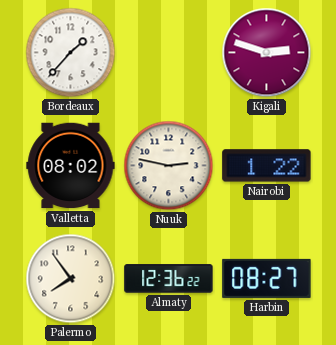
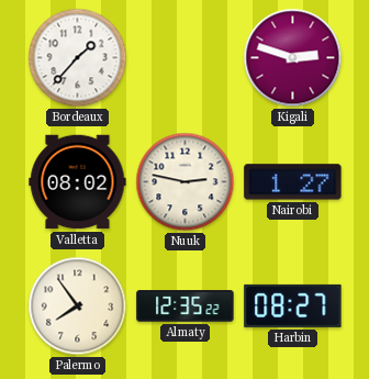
Nairobi: 1:22 -> 1:27 (293, 182)
Almaty: 12:36 -> 12:35 (186, 306)
